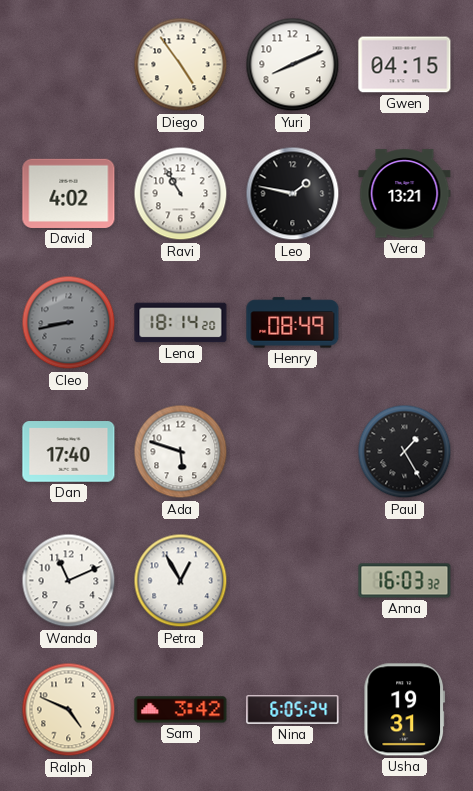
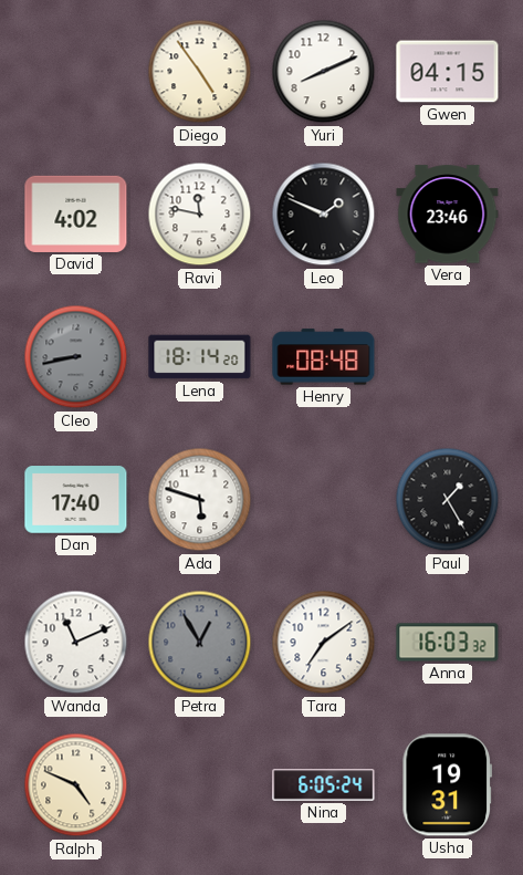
Ravi: 10:55 -> 11:47 (200, 215)
Leo: 1:47 -> 1:49 (324, 215)
Vera: 13:21 -> 23:46 (448, 215)
Henry: 08:49 -> 08:48 (324, 357)
Petra dial: white -> grey (200, 643)
Tara: none -> 7:09 (324, 643)
Sam: 3:42 -> none (181, 710)
